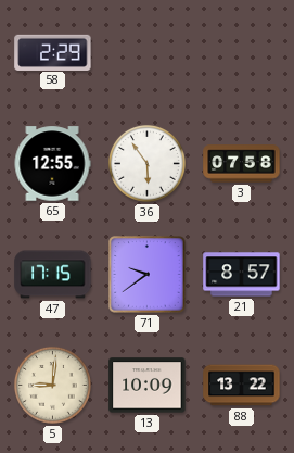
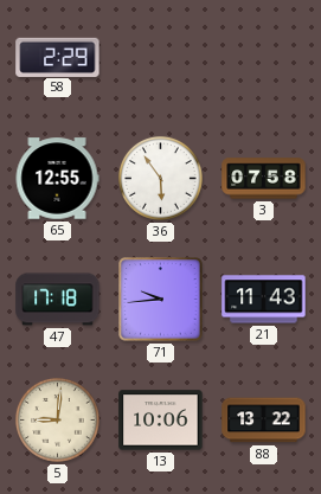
47: 17:15 -> 17:18 (58, 300)
71: 9:39 -> 9:44 (161, 300)
21: 8:57 -> 11:43 (264, 300)
13: 10:09 -> 10:06 (161, 421)
